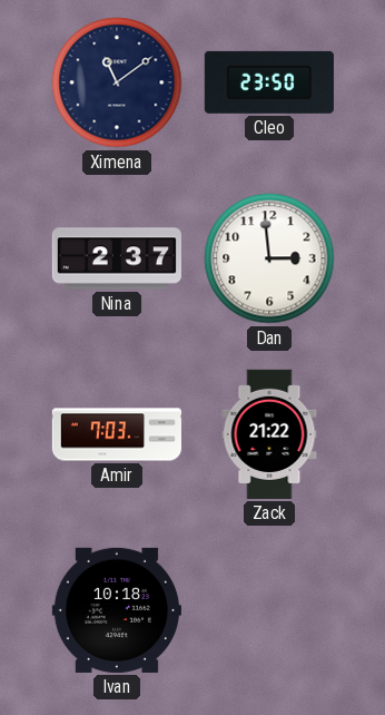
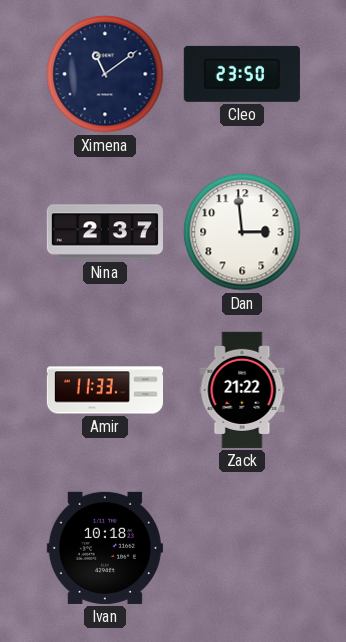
Amir: 7:03 -> 11:33 (104, 390)
